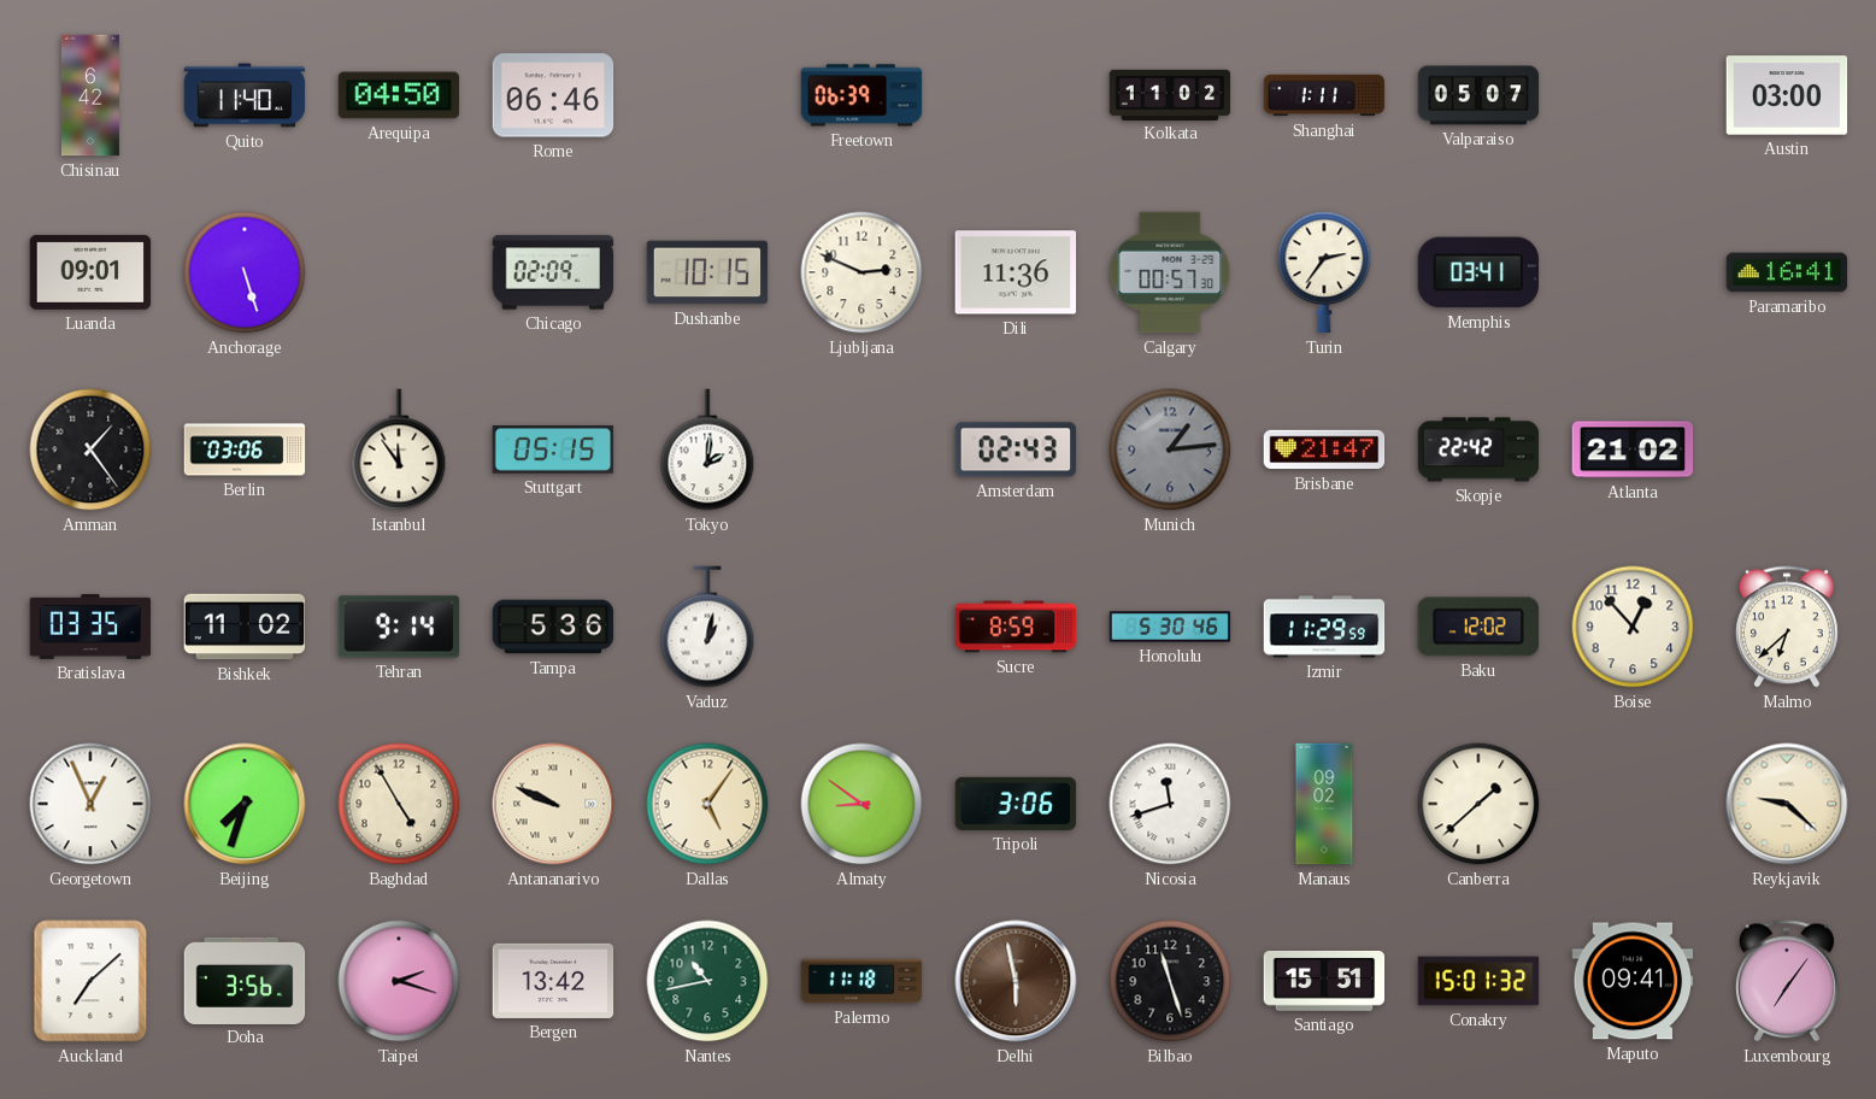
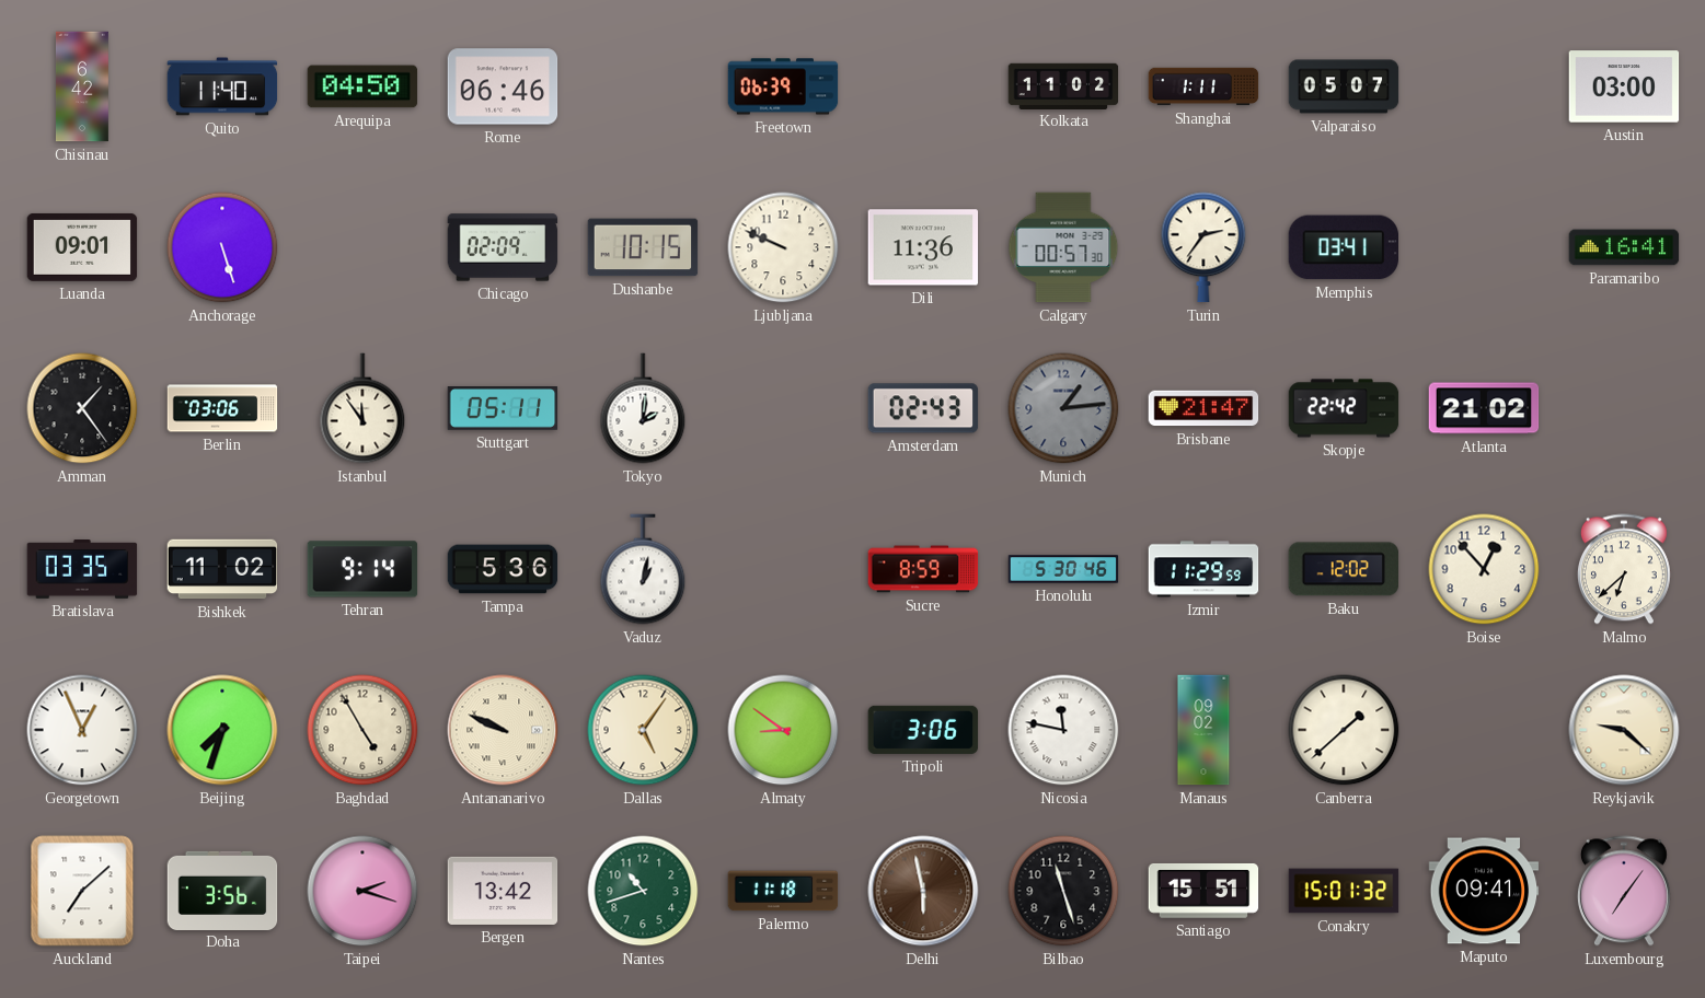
Ljubljana: 2:49 -> 9:49 (783, 247)
Stuttgart: 05:15 -> 05:11 (503, 409)
Nicosia: 11:42 -> 11:47 (1063, 730)
Nantes: 10:43 -> 10:42 (643, 891)
